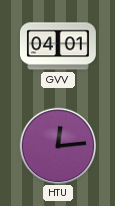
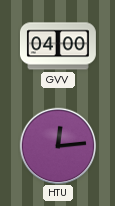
GVV: 04:01 -> 04:00 (58, 46)
